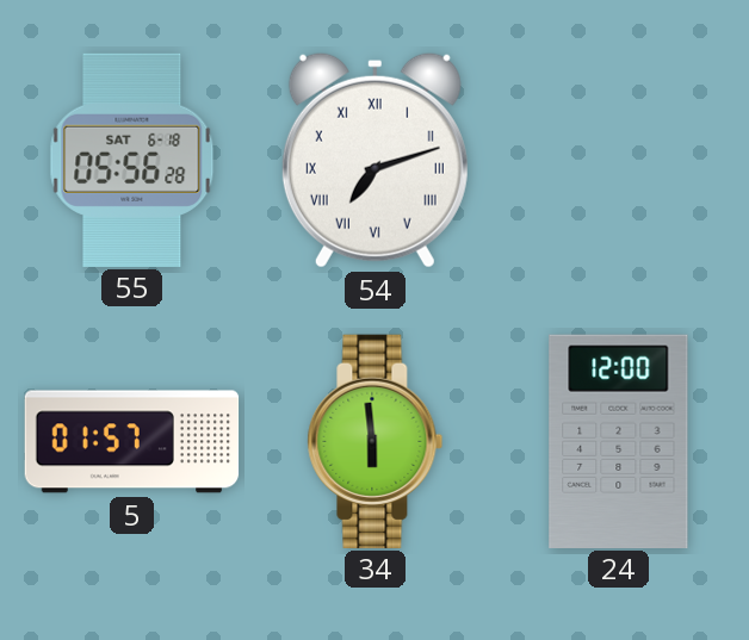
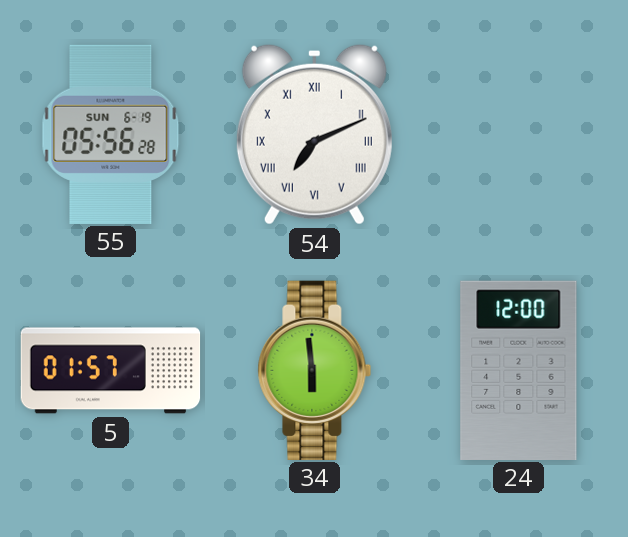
55 date: SAT 6-18 -> SUN 6-19 (111, 134)
54: 7:12 -> 7:11 (314, 134)
